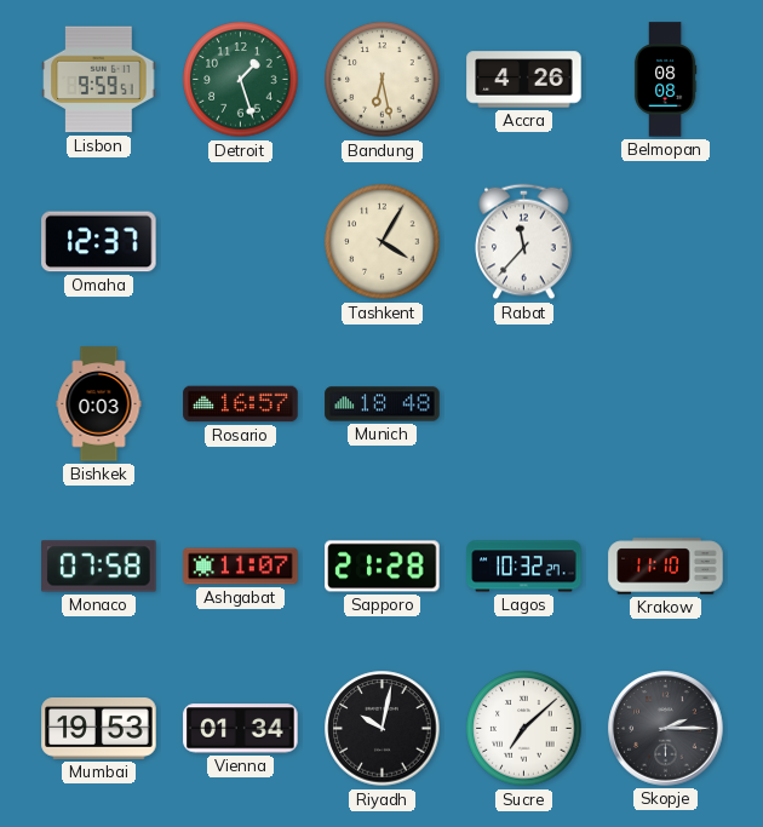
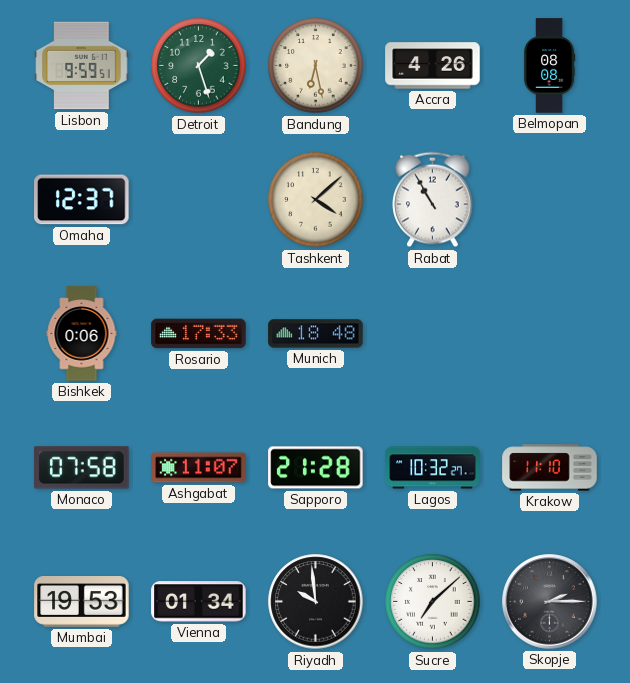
Tashkent: 4:05 -> 4:08 (316, 200)
Rabat: 11:37 -> 10:55 (433, 200)
Bishkek: 0:03 -> 0:06 (82, 334)
Rosario: 16:57 -> 17:33 (199, 334)
Riyadh: 10:02 -> 9:59 (316, 602)
